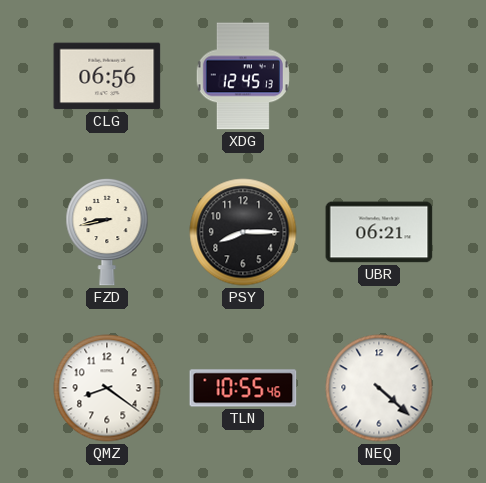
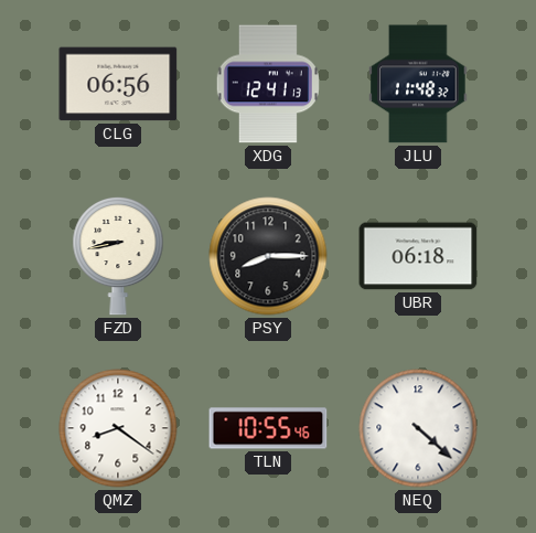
XDG: 12:45 -> 12:41 (268, 84)
JLU: none -> 11:48 (418, 84)
UBR: 06:21 -> 06:18 (418, 256)
